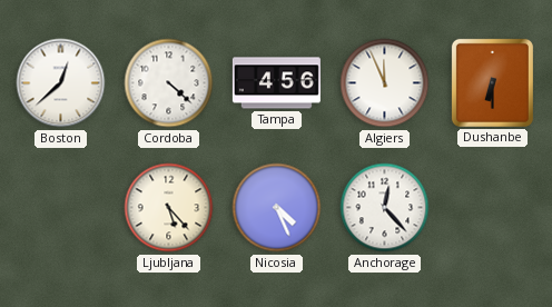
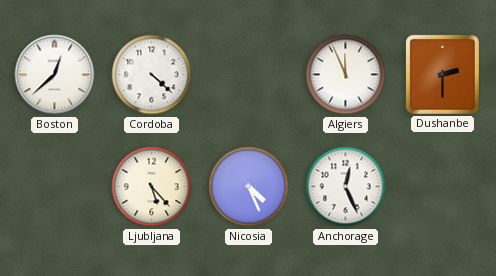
Tampa: 4:56 -> none (276, 83)
Dushanbe: 6:30 -> 2:30 (442, 74)
Anchorage: 12:23 -> 12:26 (346, 187)
